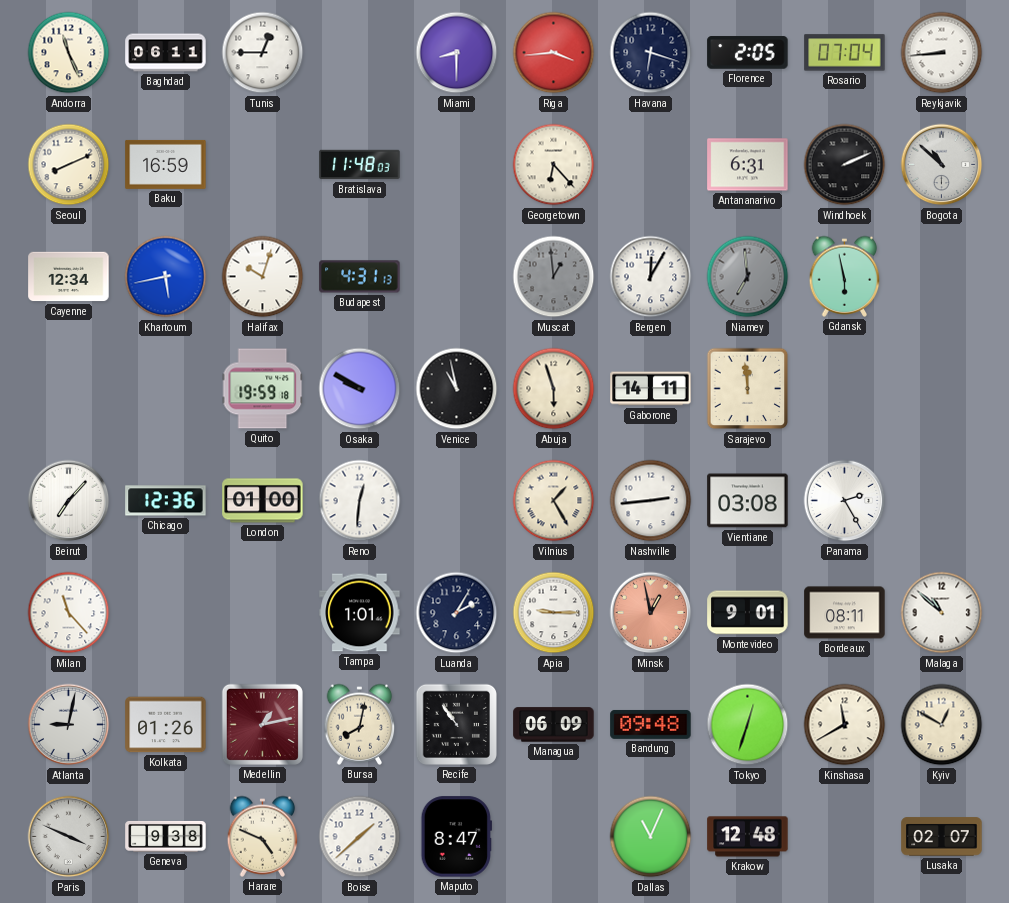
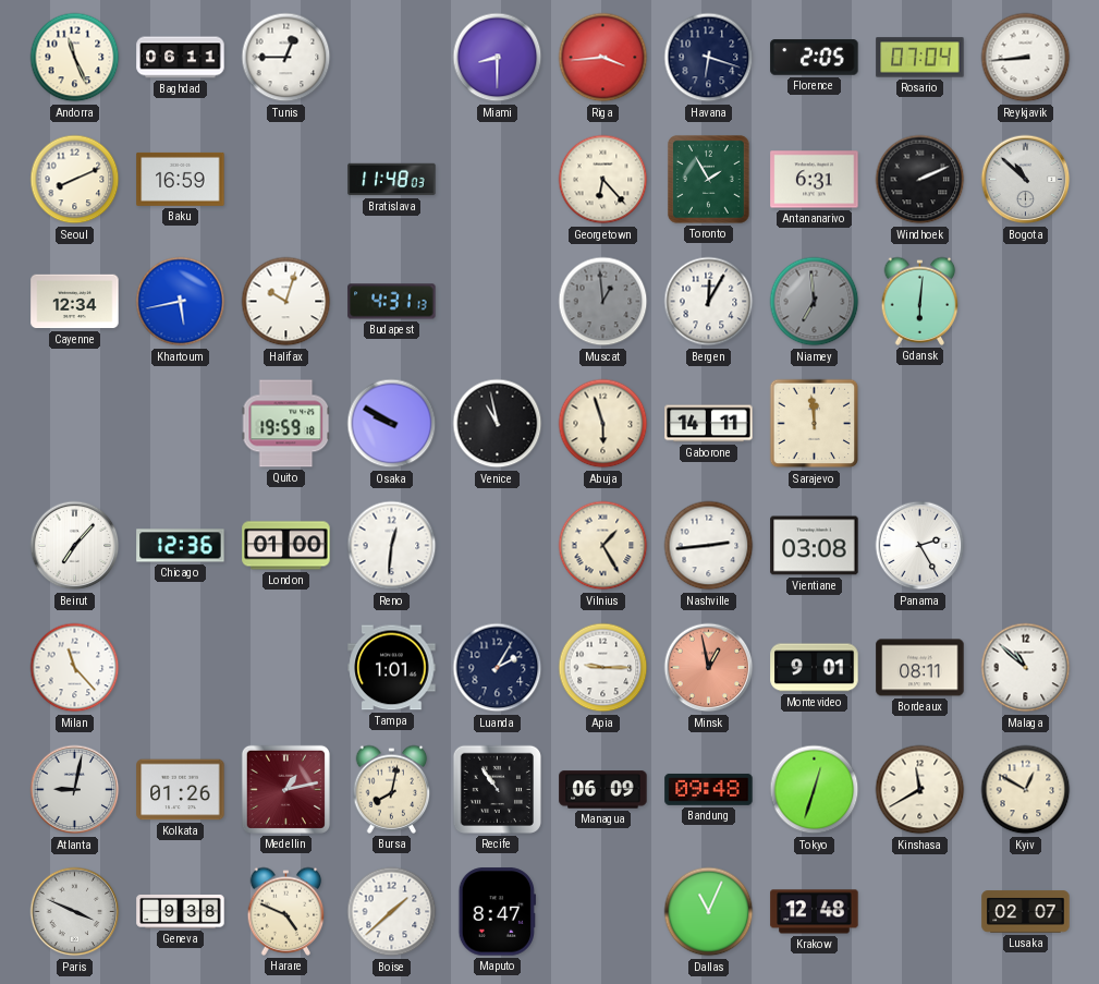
Toronto: none -> 1:55 (709, 180)
Gdansk: 5:58 -> 6:01 (920, 301)
